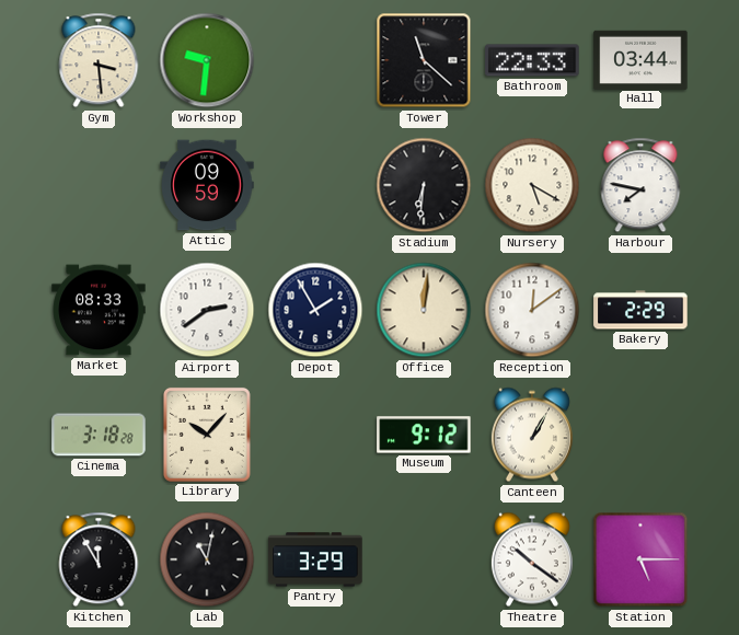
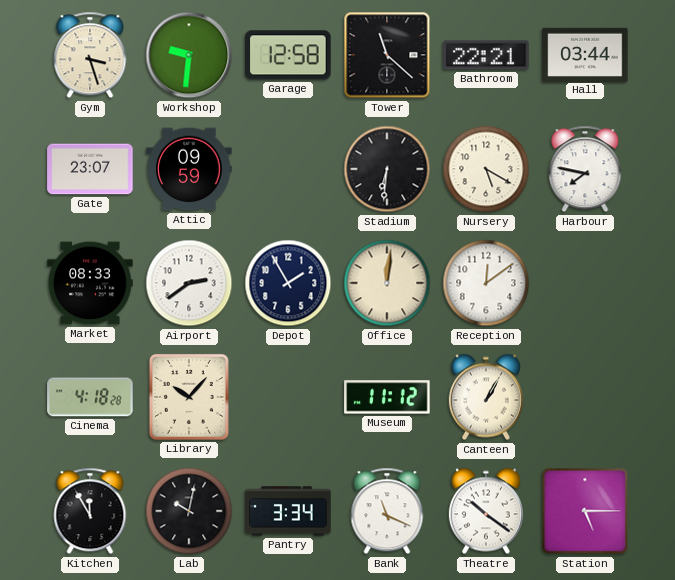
Gym: 3:29 -> 3:27 (90, 55)
Garage: none -> 12:58 (288, 55)
Bathroom: 22:33 -> 22:21 (486, 55)
Gate: none -> 23:07 (90, 169)
Bakery: 2:29 -> none (640, 310)
Cinema: 3:18 -> 4:18 (90, 397)
Museum: 9:12 -> 11:12 (387, 397)
Lab: 11:02 -> 10:02 (189, 511)
Pantry: 3:29 -> 3:34 (288, 511)
Bank: none -> 11:19 (387, 511)
